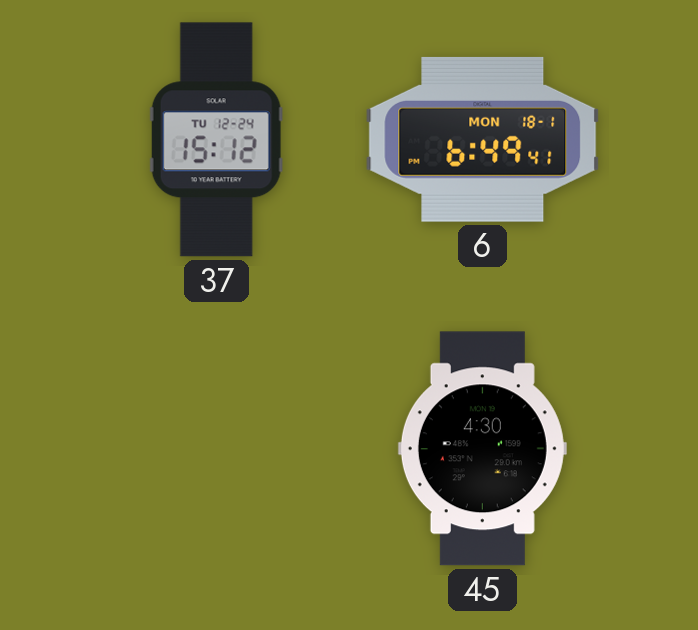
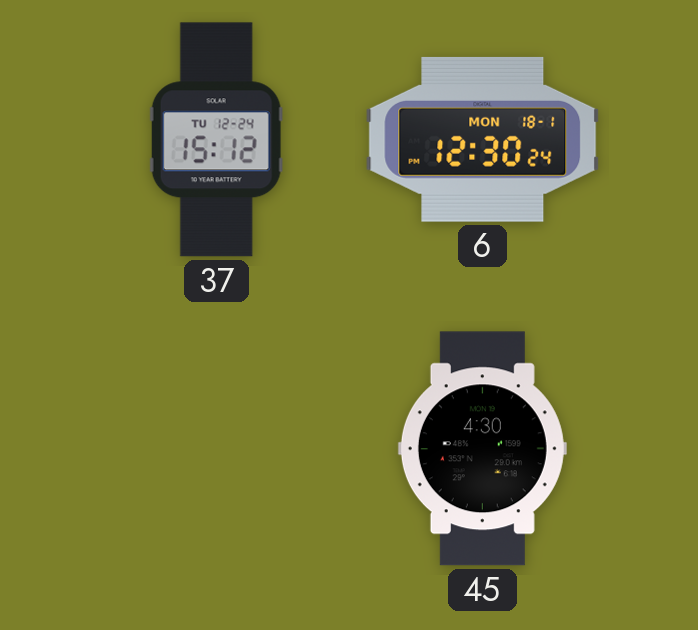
6: 6:49 -> 12:30 (483, 139)
